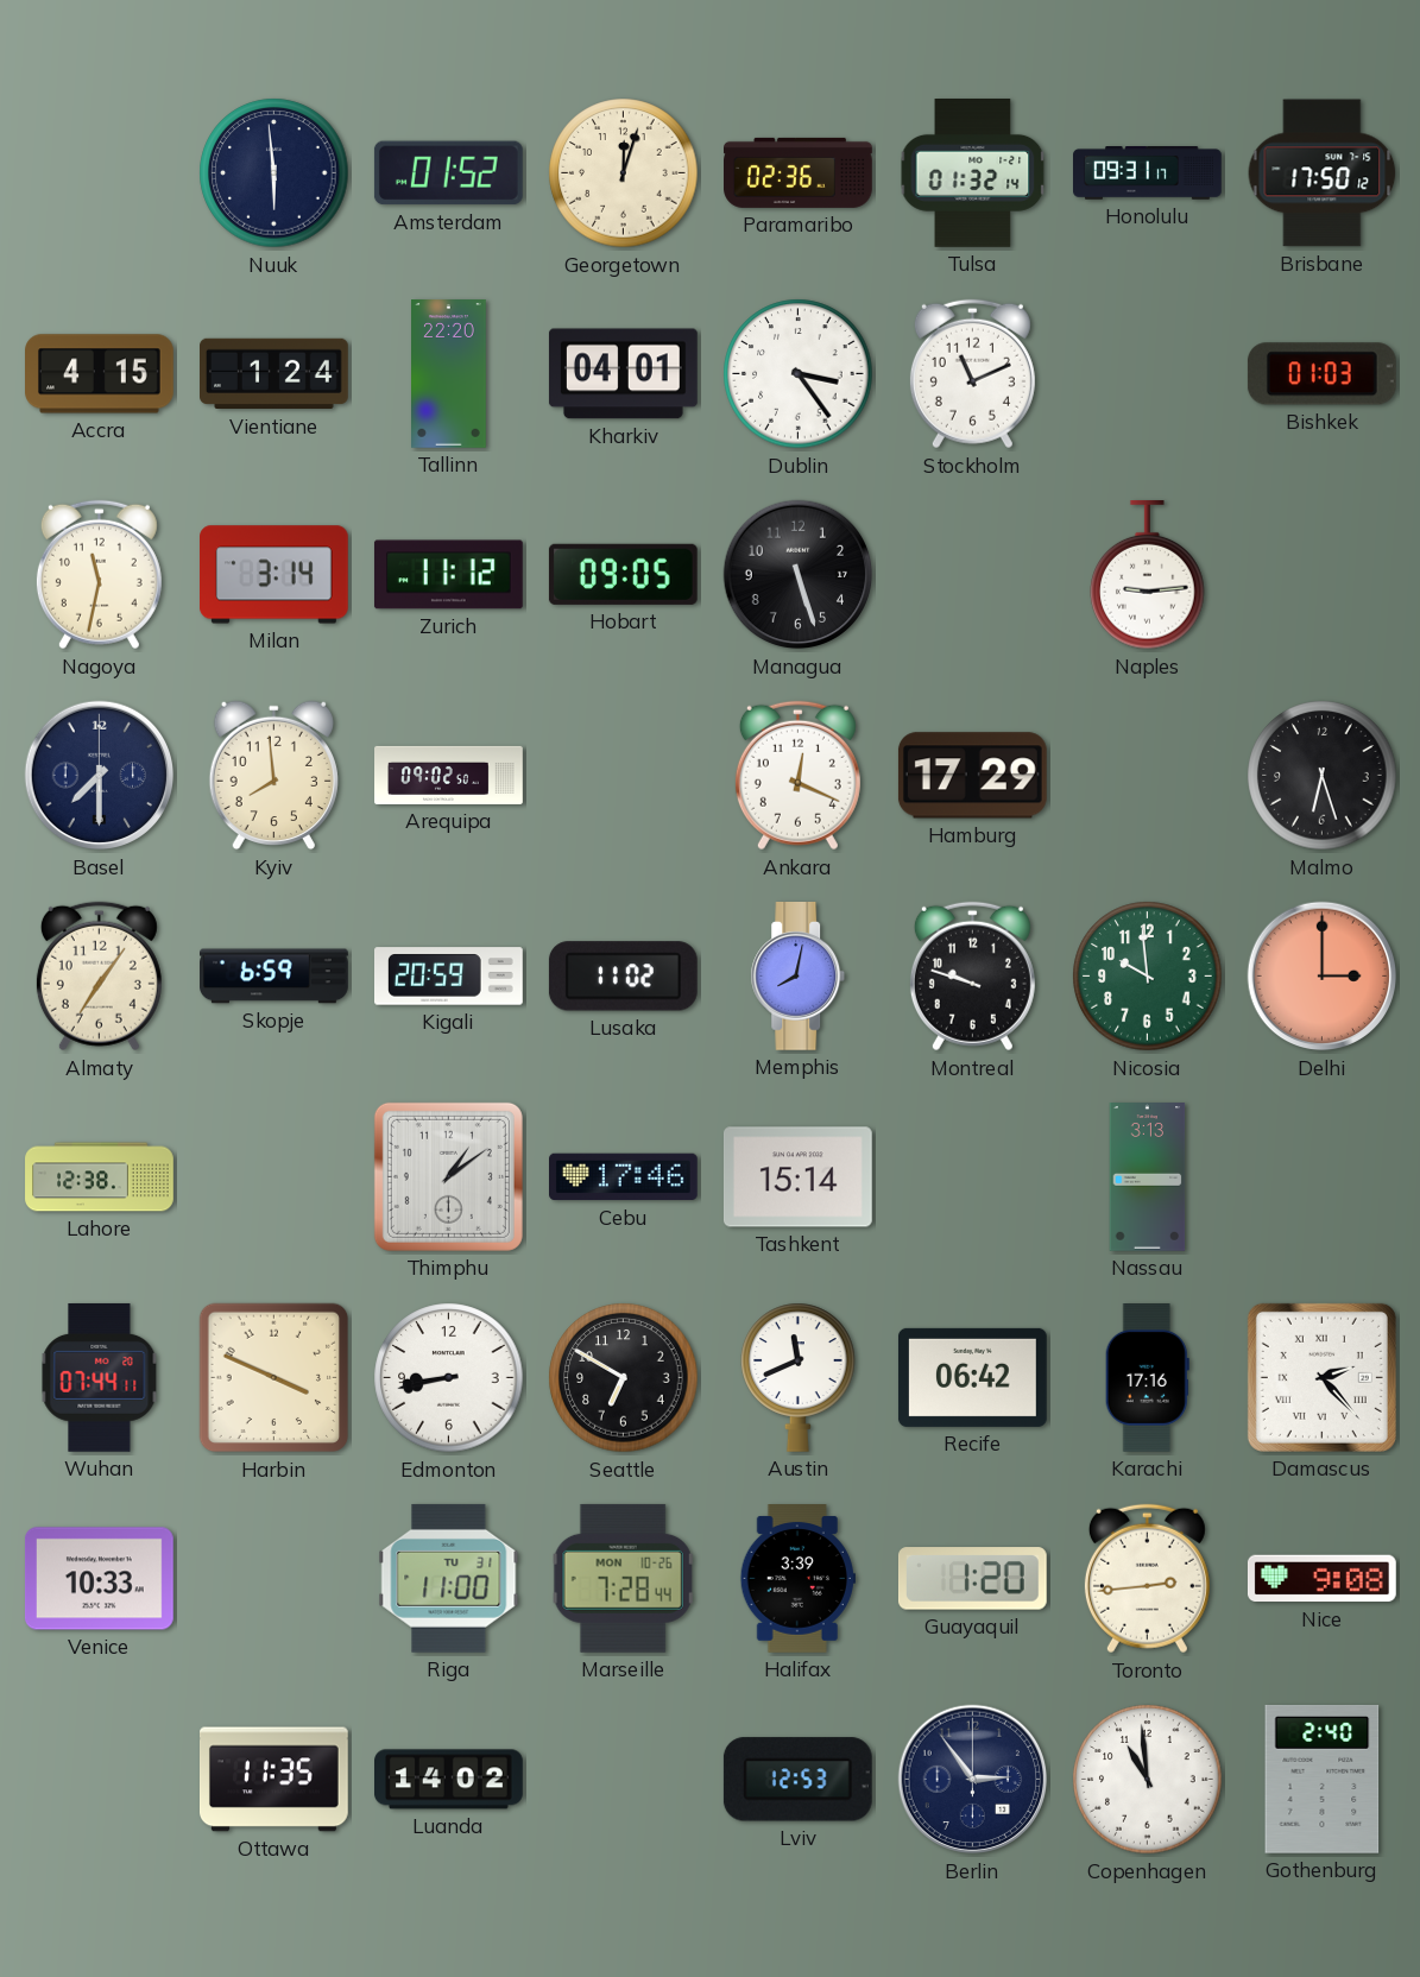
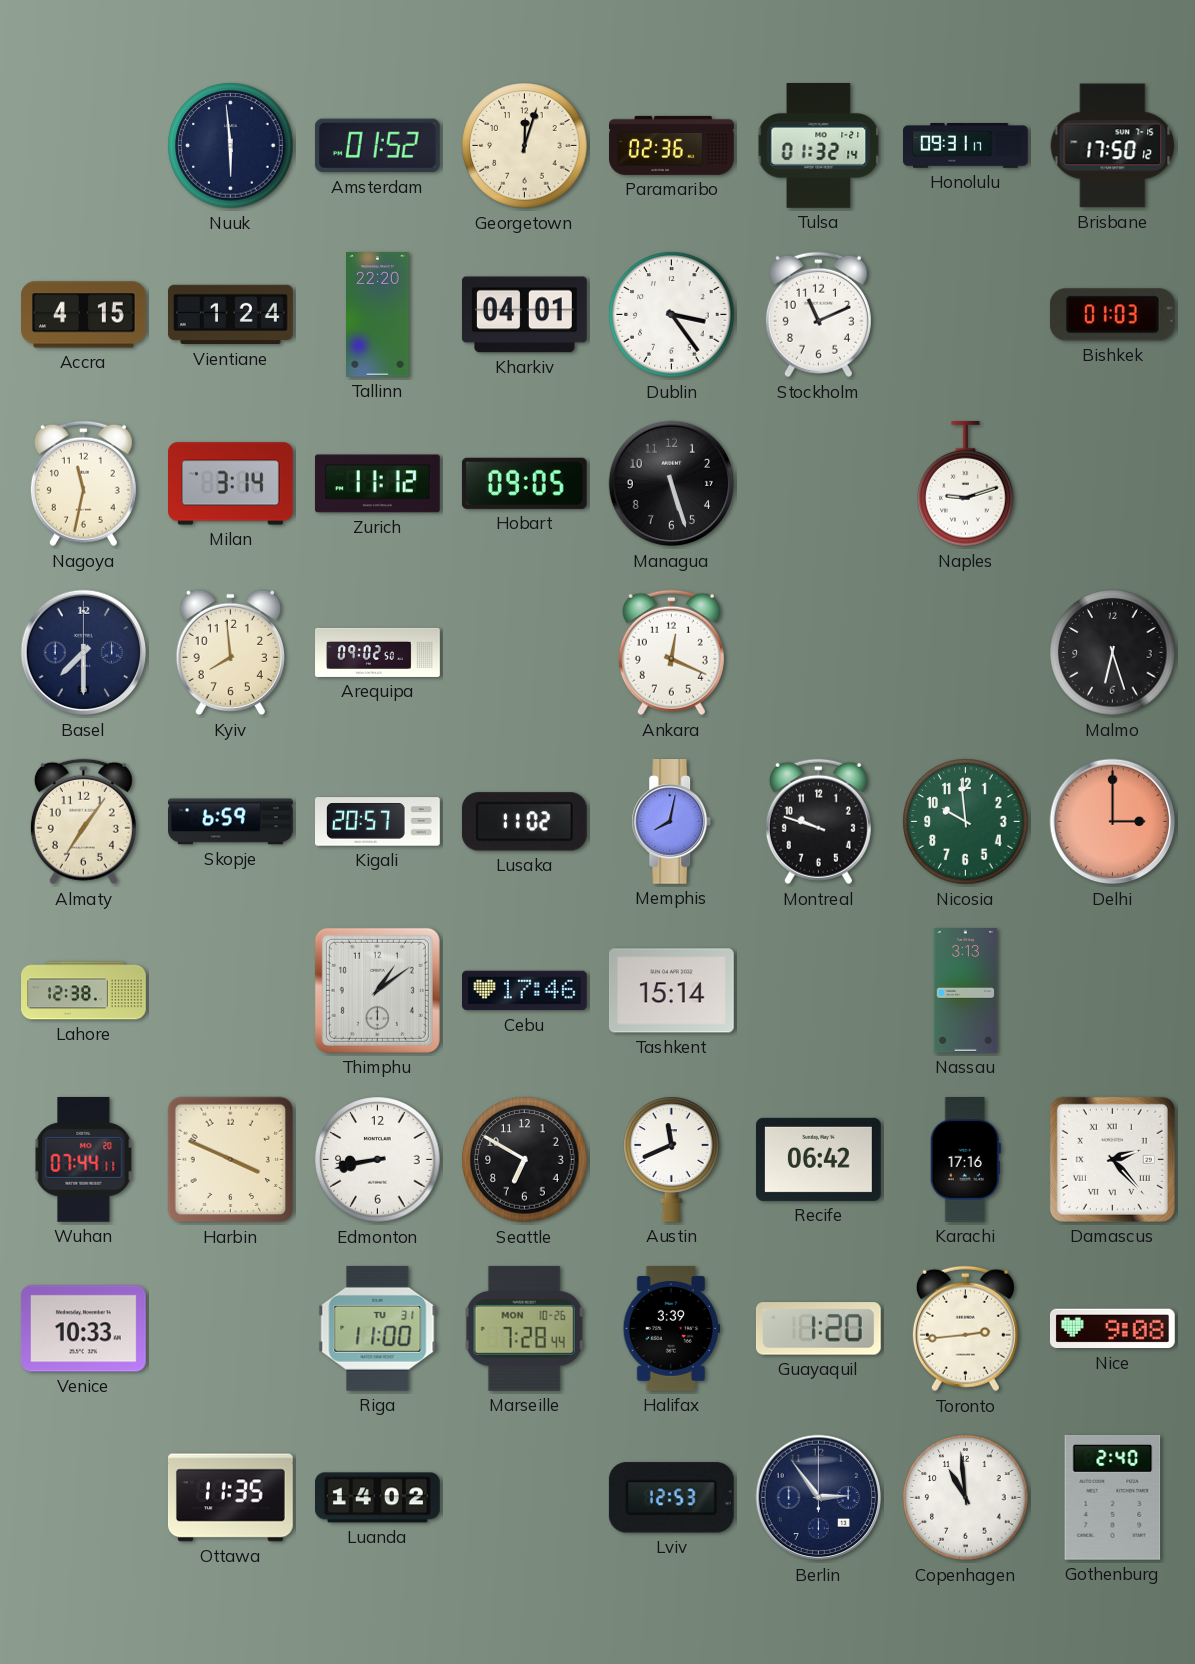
Naples: 9:14 -> 9:12 (966, 485)
Hamburg: 17:29 -> none (972, 776)
Kigali: 20:59 -> 20:57 (378, 822)
